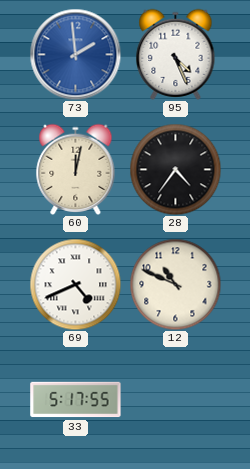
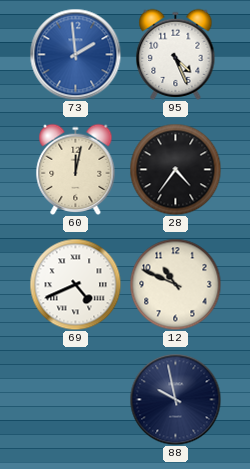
33: 5:17 -> none (76, 400)
88: none -> 9:58 (175, 399)
